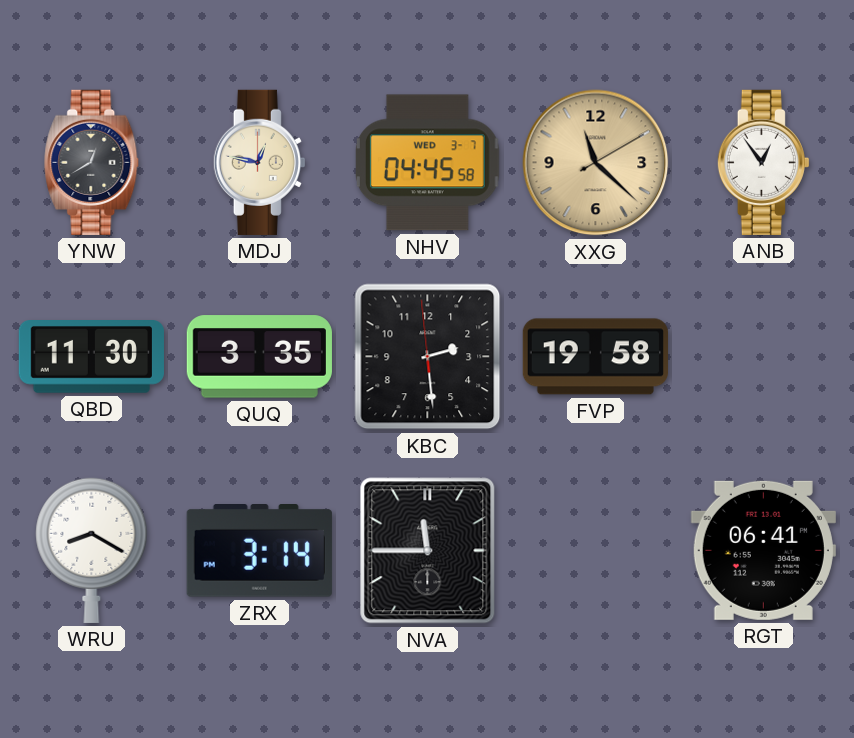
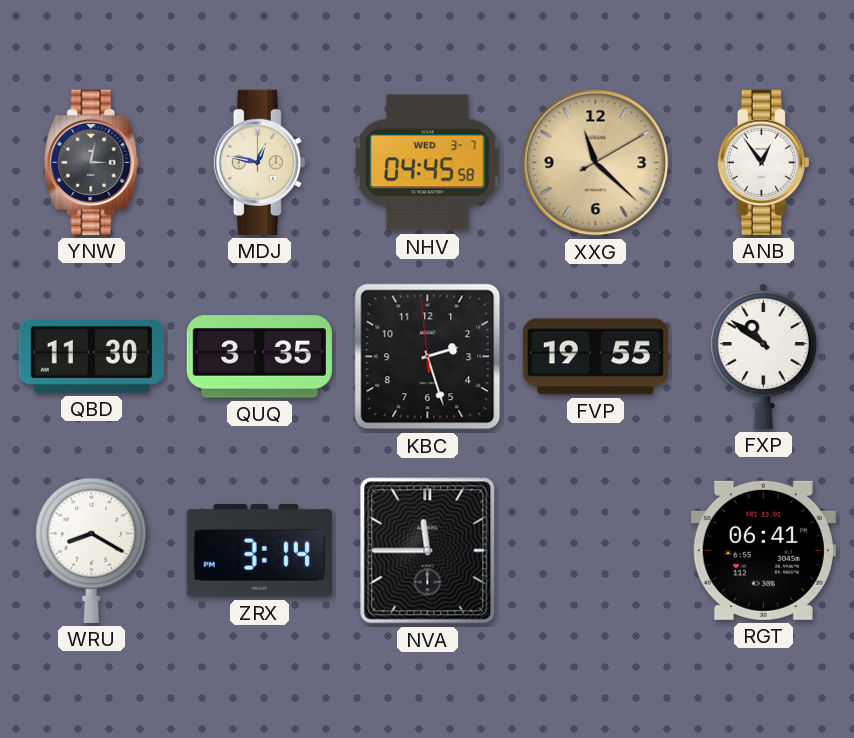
YNW: 12:40 -> 3:02 (92, 162)
KBC: 2:28 -> 2:26 (428, 357)
FVP: 19:58 -> 19:55 (595, 357)
FXP: none -> 10:51 (763, 356)
